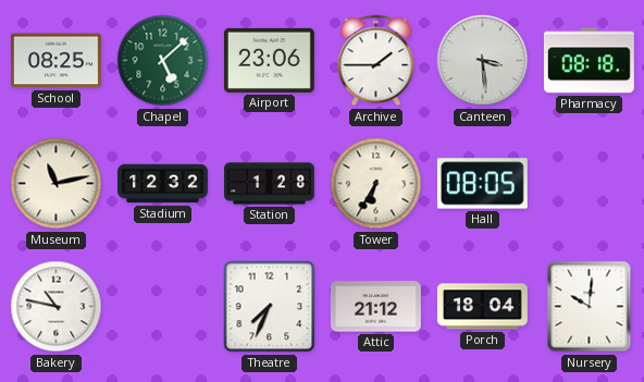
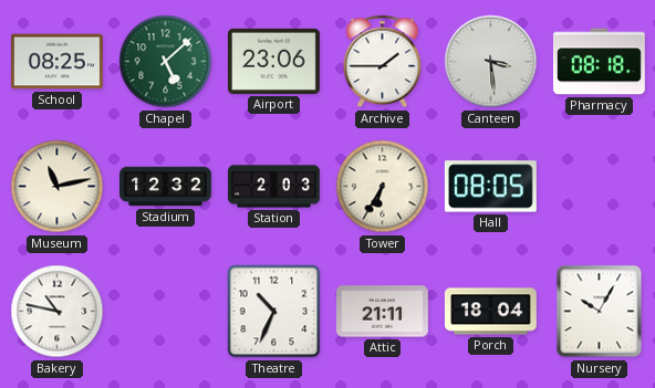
Station: 1:28 -> 2:03 (274, 187)
Theatre: 7:34 -> 10:34 (274, 312)
Attic: 21:12 -> 21:11 (382, 312)
Nursery: 10:01 -> 10:05 (600, 312)
